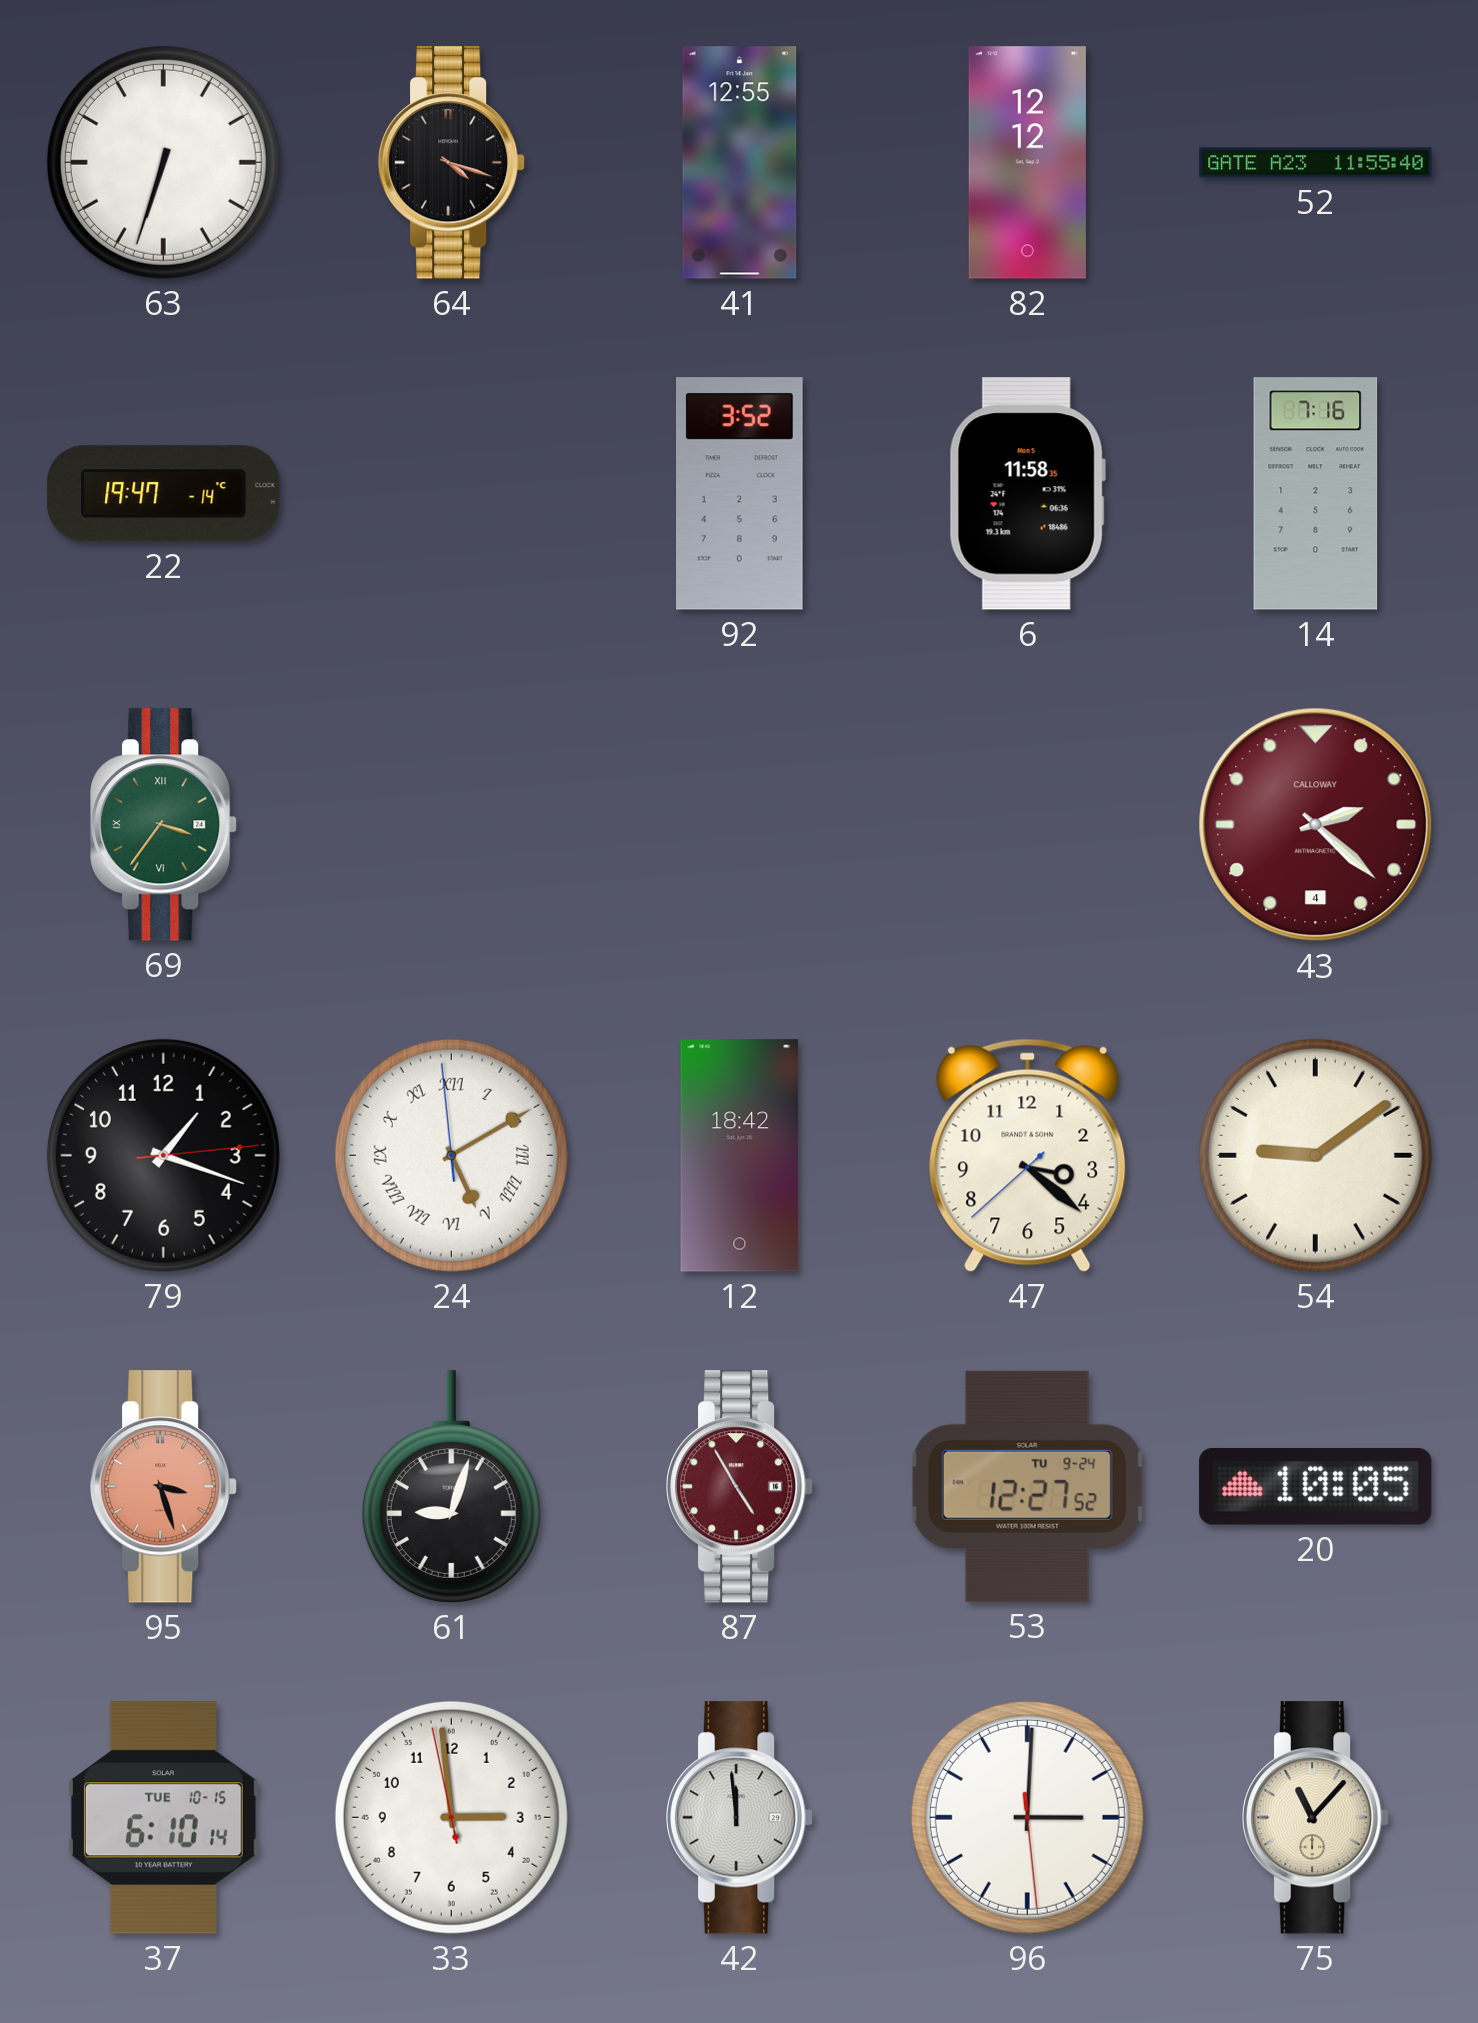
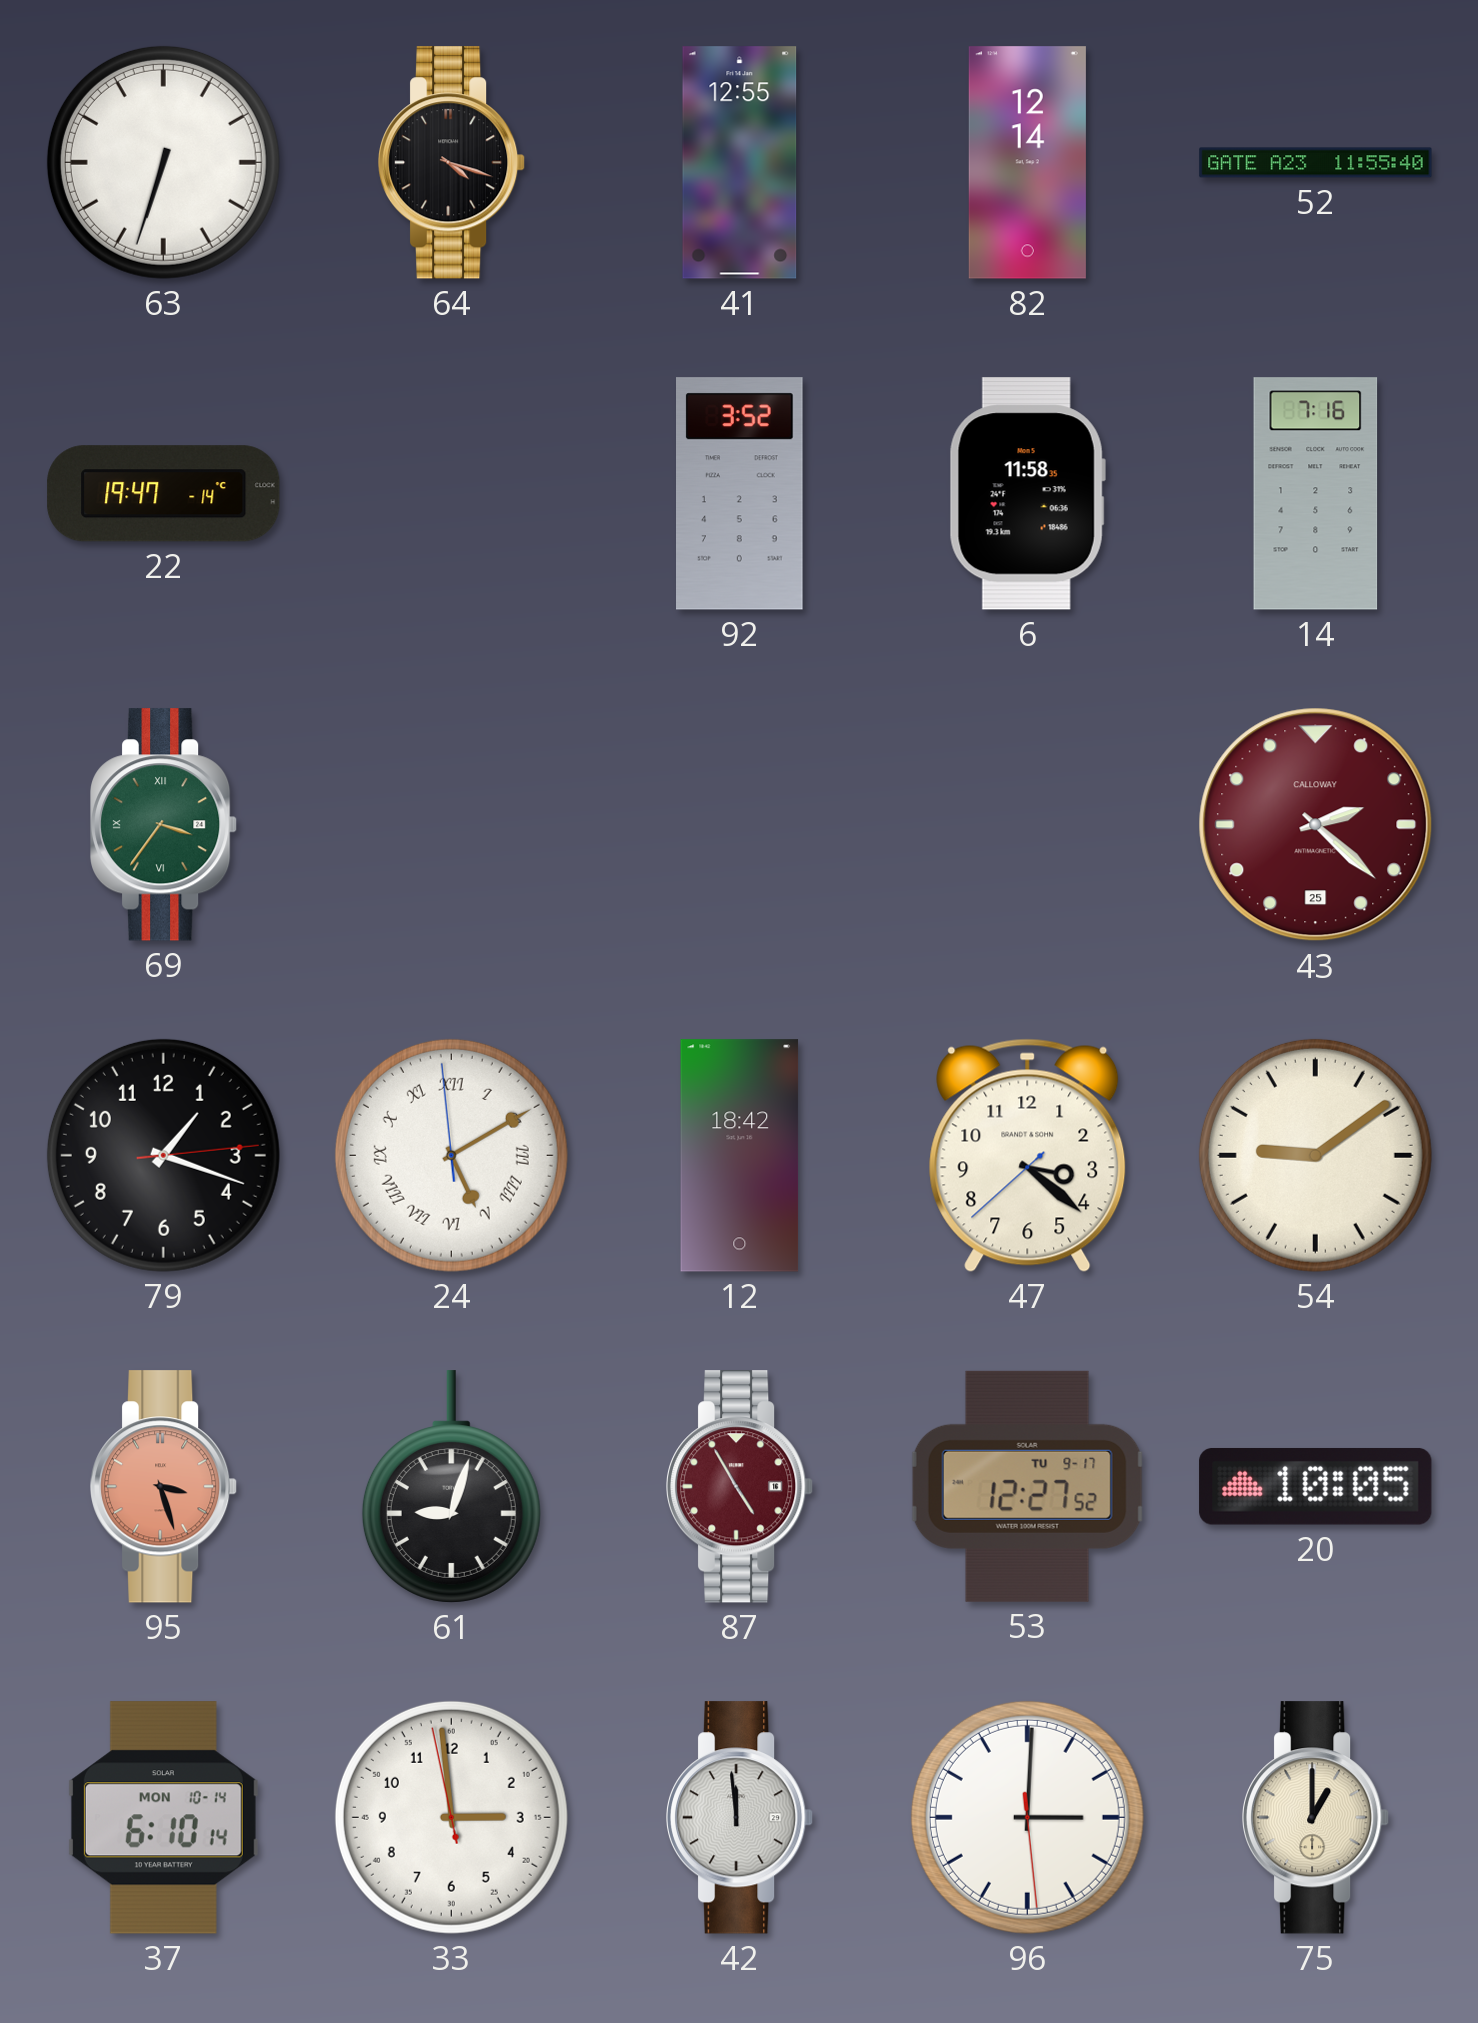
82: 12:12 -> 12:14 (1027, 163)
43 date: 4 -> 25 (1316, 825)
53 date: TU 9-24 -> TU 9-17 (1028, 1486)
37 date: TUE 10-15 -> MON 10-14 (163, 1818)
75: 11:07 -> 1:00 (1317, 1818)
